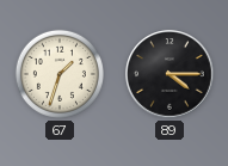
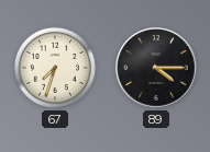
67: 1:33 -> 7:33 (55, 68)
